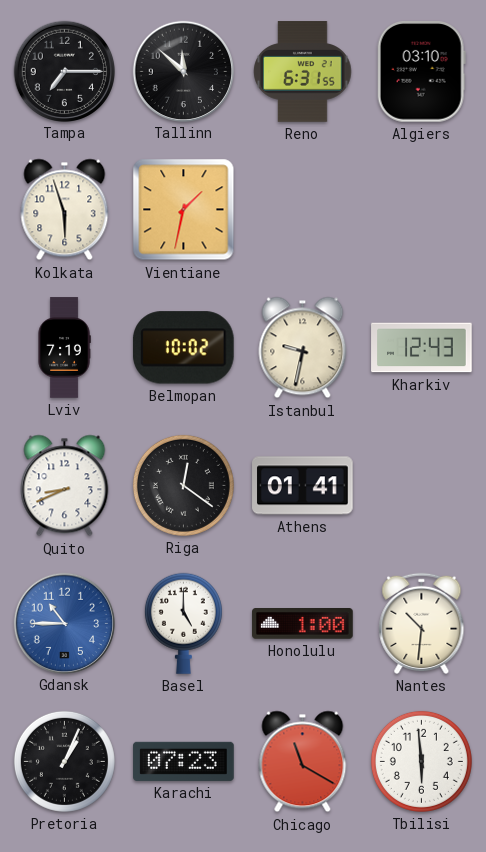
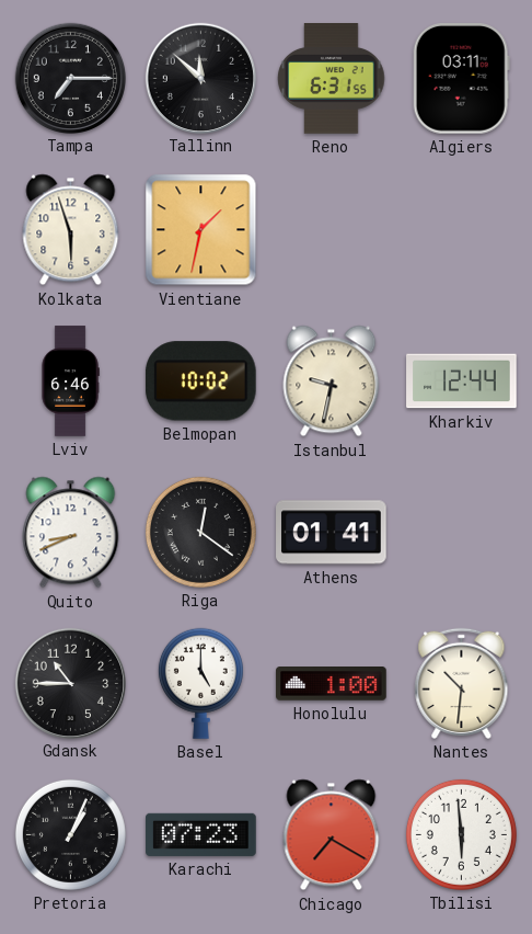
Algiers: 03:10 -> 03:11 (461, 79)
Lviv: 7:19 -> 6:46 (70, 381)
Kharkiv: 12:43 -> 12:44 (462, 381)
Gdansk dial: blue -> black (70, 683)
Chicago: 11:20 -> 7:20 (332, 835)
